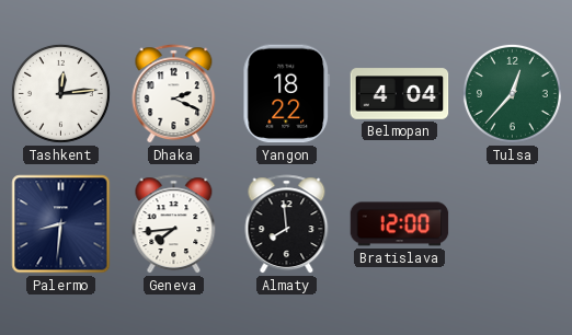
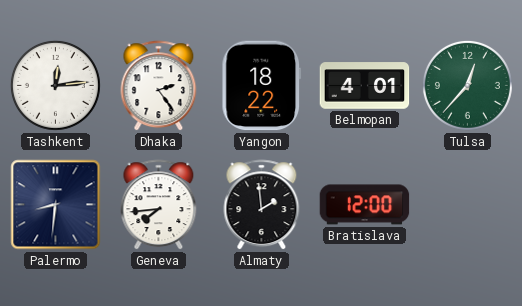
Dhaka: 2:19 -> 2:24 (159, 86)
Belmopan: 4:04 -> 4:01 (365, 86)
Almaty: 7:59 -> 1:59 (262, 205)
